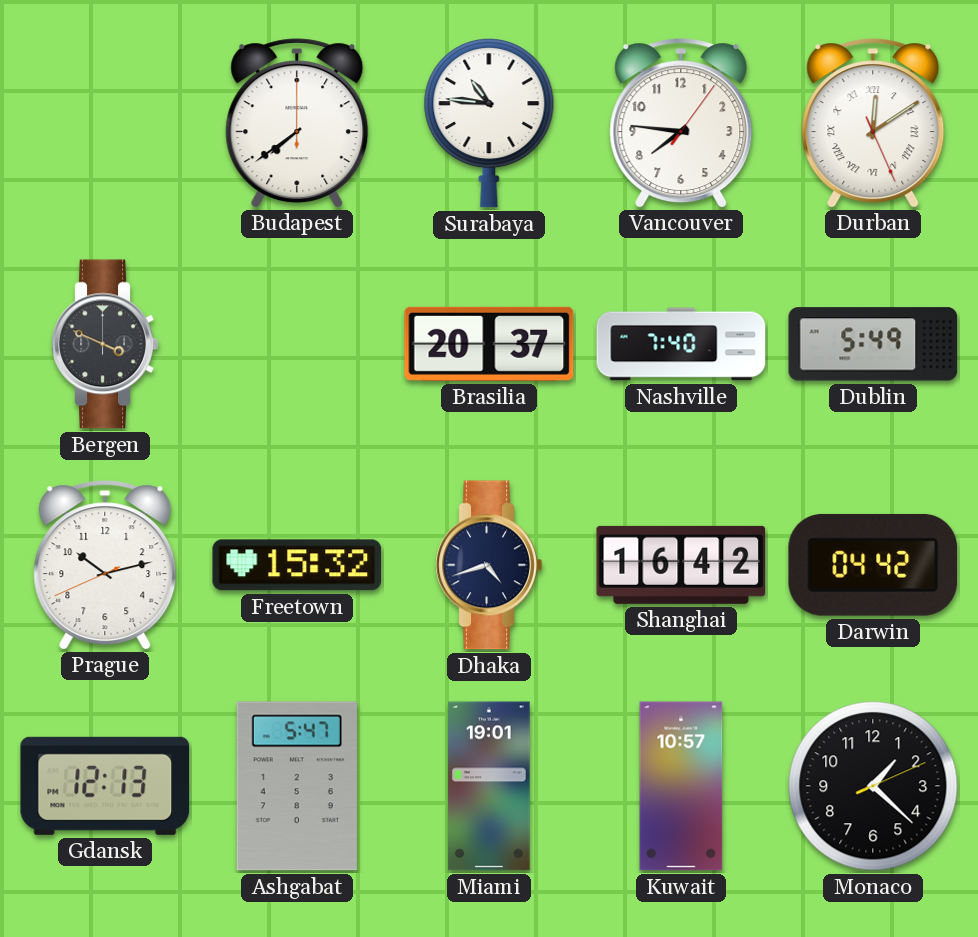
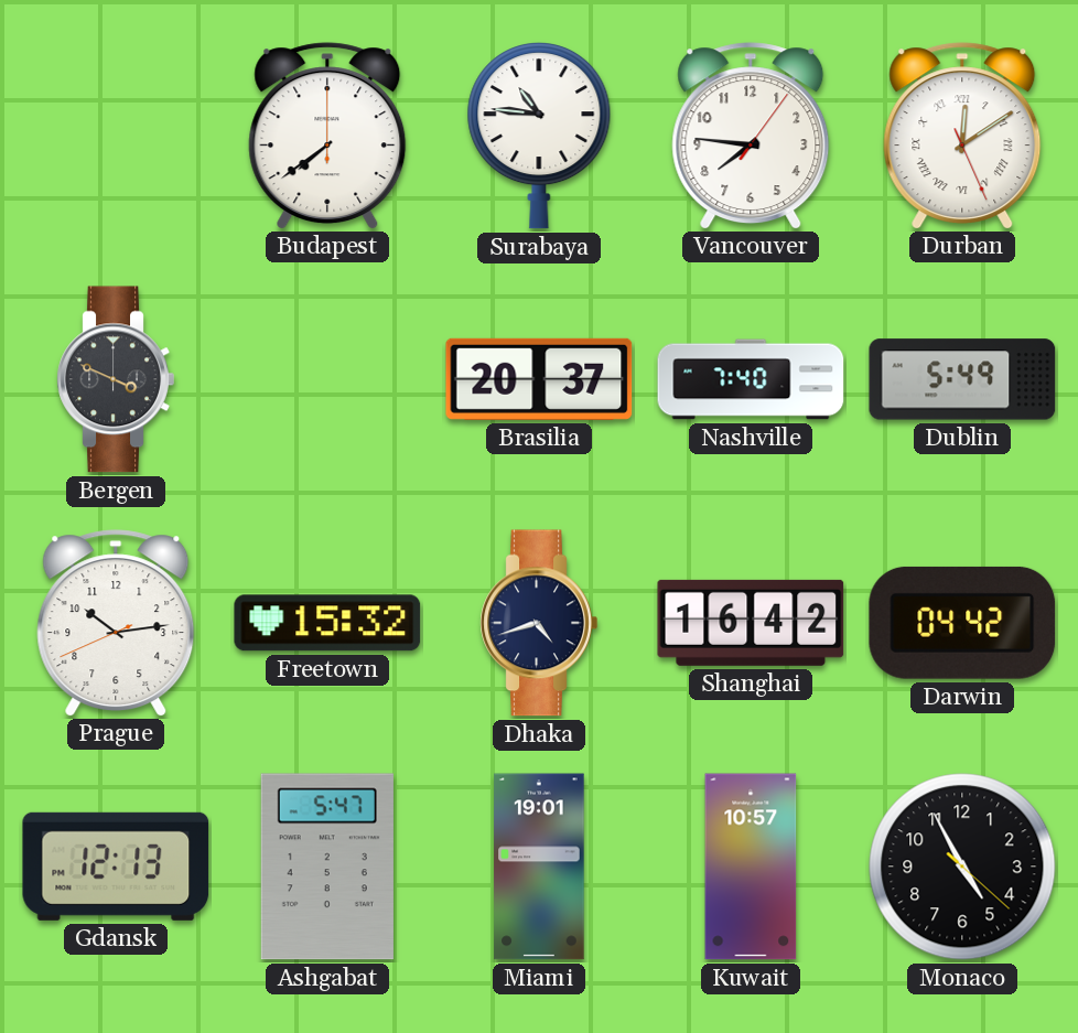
Prague: 10:12 -> 10:13 (116, 623)
Monaco: 1:22 -> 4:55 (962, 867)
